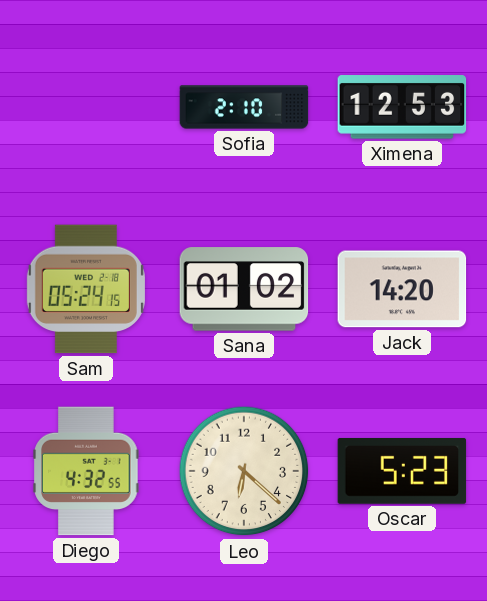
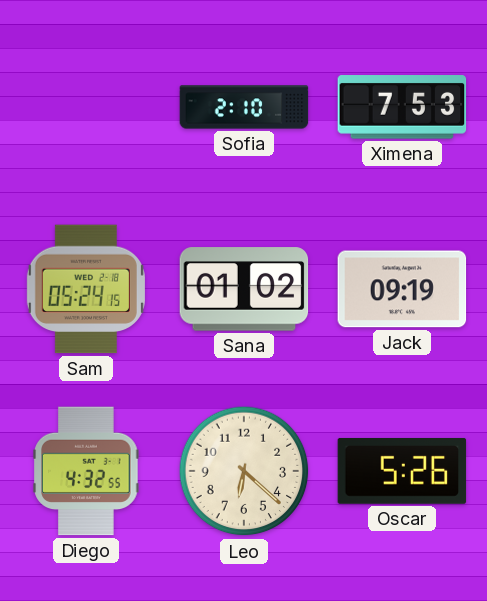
Ximena: 12:53 -> 7:53 (402, 107)
Jack: 14:20 -> 09:19 (402, 289)
Oscar: 5:23 -> 5:26 (402, 471)
